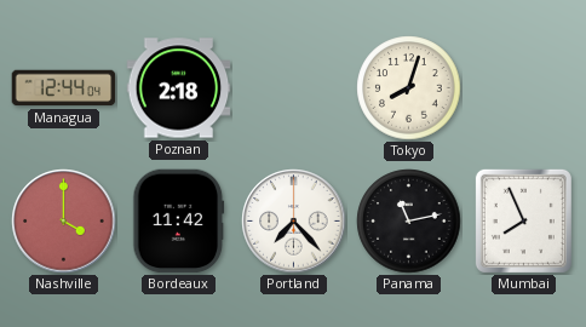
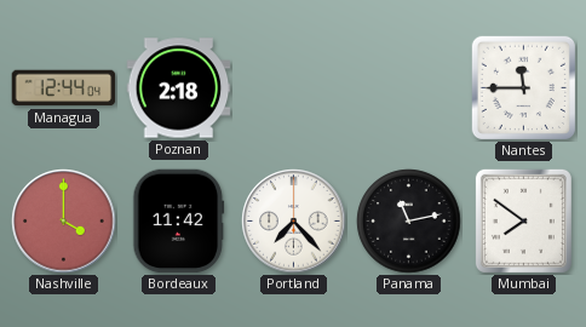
Tokyo: 8:03 -> none (409, 88)
Nantes: none -> 11:45 (523, 87)
Mumbai: 7:56 -> 7:51 (523, 220)
